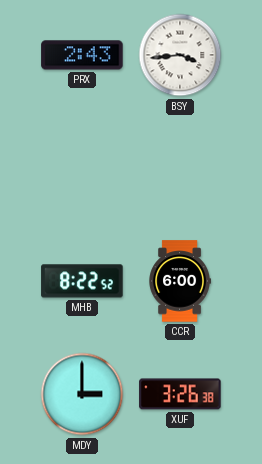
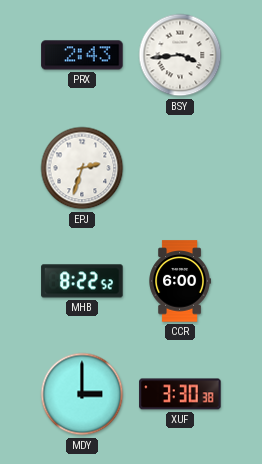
EPJ: none -> 2:33 (82, 168)
XUF: 3:26 -> 3:30 (180, 394)
